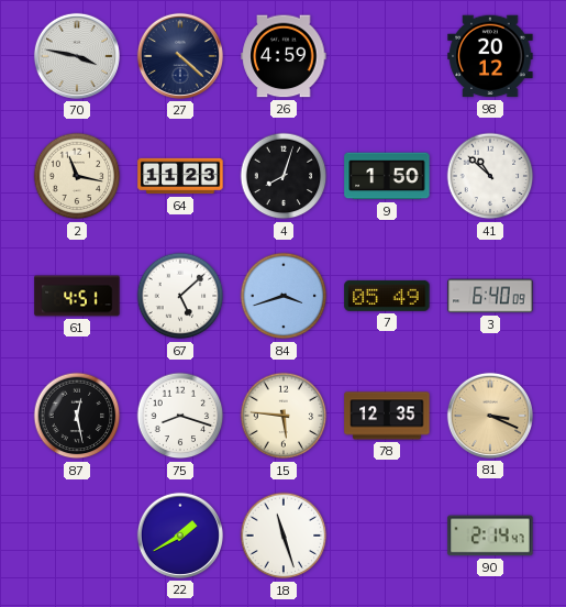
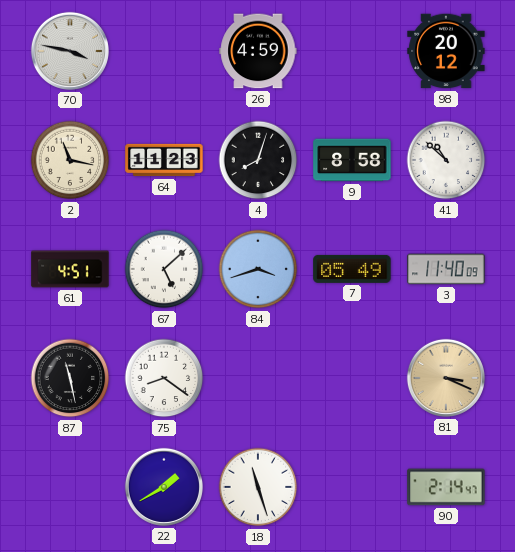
27: 4:22 -> none (180, 56)
9: 1:50 -> 8:58 (352, 160)
3: 6:40 -> 11:40 (446, 269)
87: 12:28 -> 11:28 (70, 378)
75: 8:18 -> 8:21 (164, 378)
15: 5:46 -> none (284, 416)
78: 12:35 -> none (387, 416)
